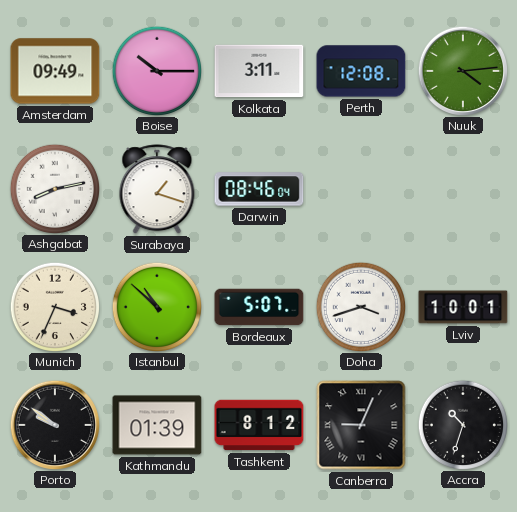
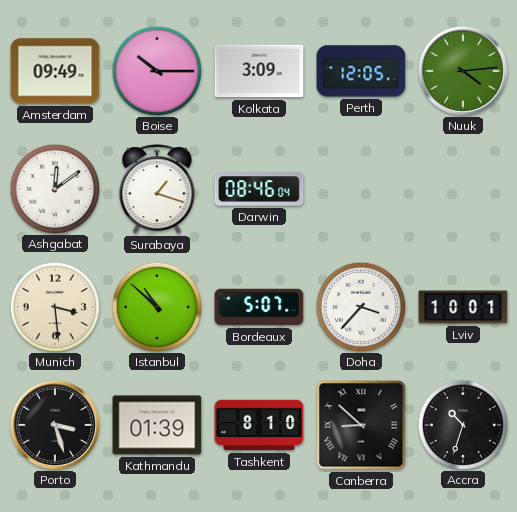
Kolkata: 3:11 -> 3:09 (259, 71)
Perth: 12:08 -> 12:05 (361, 71)
Ashgabat: 8:13 -> 12:09 (54, 188)
Munich: 3:34 -> 3:29 (54, 306)
Doha: 3:42 -> 3:37 (360, 306)
Porto: 9:51 -> 3:27 (54, 424)
Tashkent: 8:12 -> 8:10 (259, 425)
Canberra: 9:04 -> 8:52 (361, 425)
